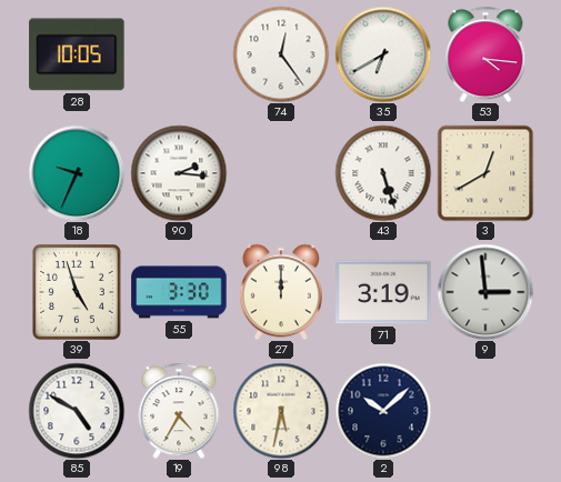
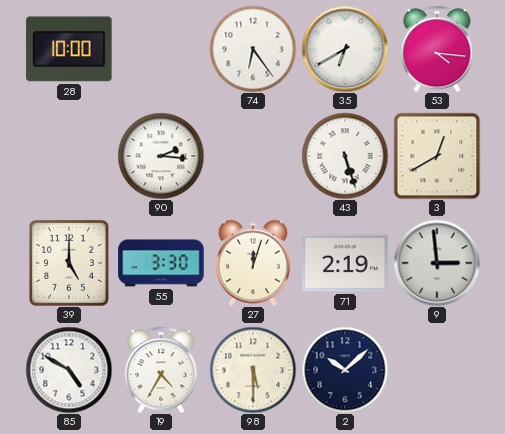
28: 10:05 -> 10:00 (69, 49)
74: 12:24 -> 6:24 (253, 49)
18: 9:34 -> none (77, 173)
39: 4:57 -> 5:00 (69, 263)
27: 12:00 -> 12:03 (253, 263)
71: 3:19 -> 2:19 (345, 263)
98: 5:32 -> 5:30 (253, 370)
